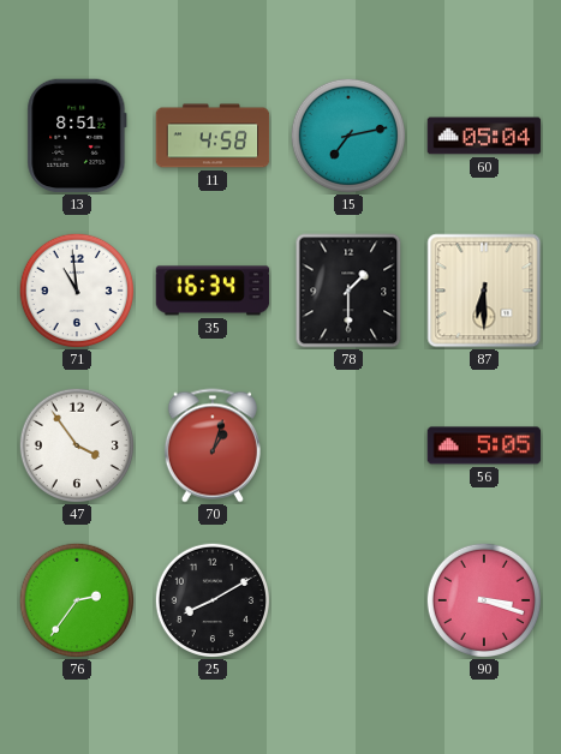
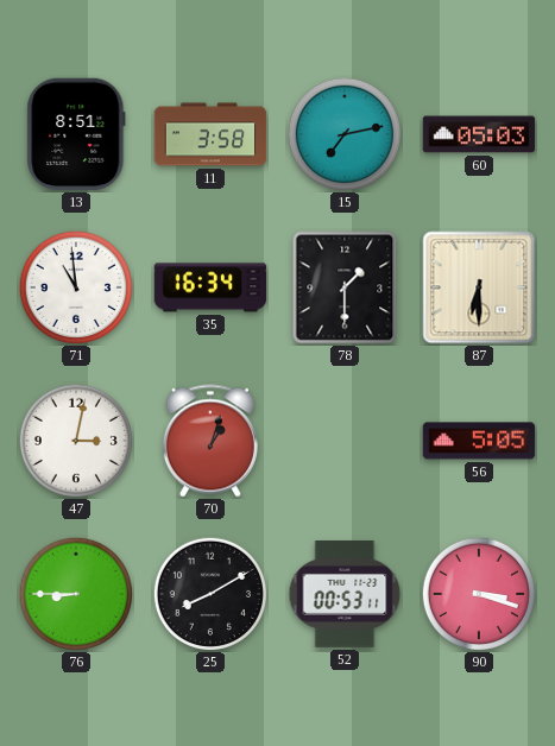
11: 4:58 -> 3:58 (210, 134)
60: 05:04 -> 05:03 (479, 134)
47: 3:54 -> 3:02 (75, 440)
76: 2:36 -> 8:45 (75, 593)
52: none -> 00:53 (345, 595)
